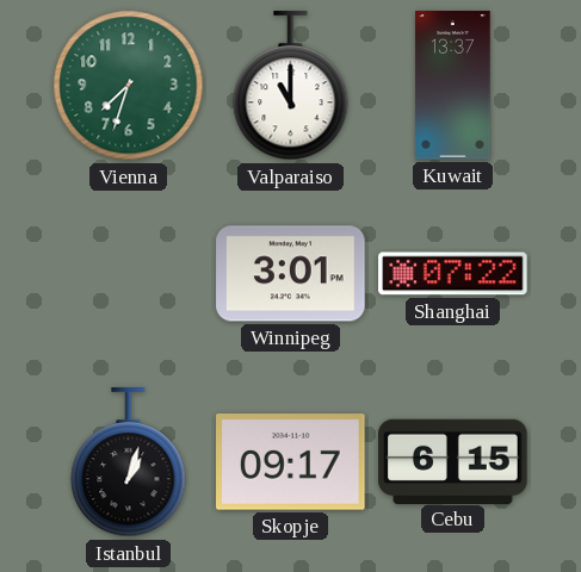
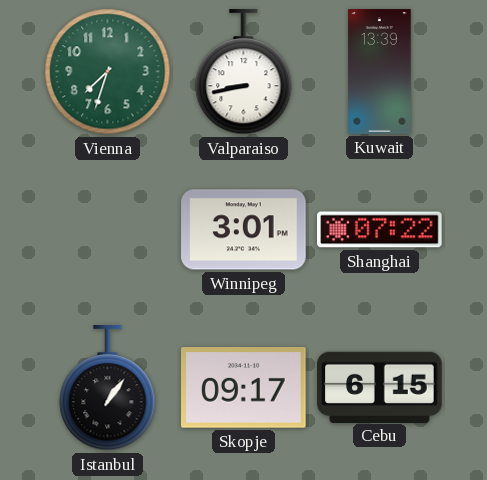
Valparaiso: 11:00 -> 8:43 (244, 72)
Kuwait: 13:37 -> 13:39 (380, 72)
Istanbul: 1:03 -> 1:06 (108, 388)
